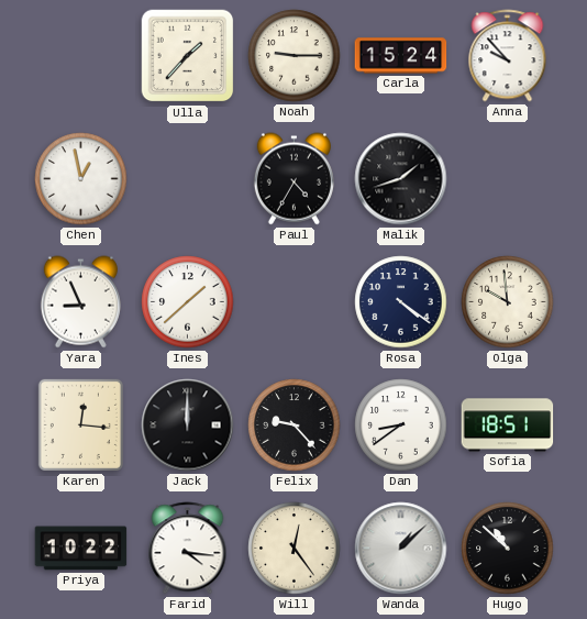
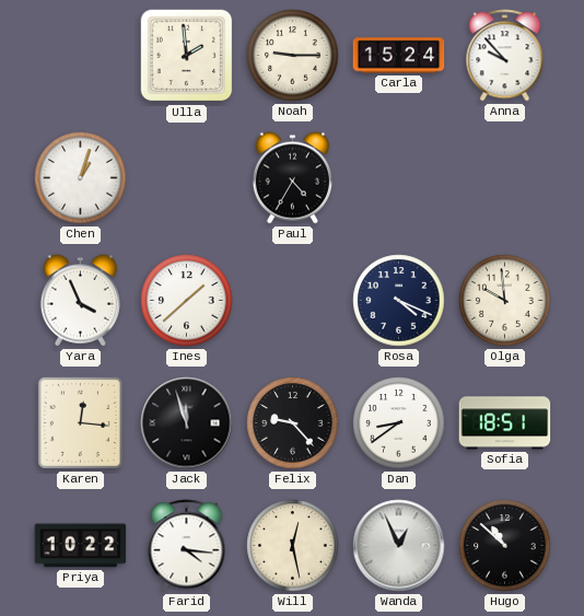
Ulla: 1:37 -> 1:59 (187, 56)
Chen: 12:58 -> 1:03 (81, 178)
Malik: 1:42 -> none (401, 179)
Yara: 8:56 -> 3:56 (80, 301)
Rosa: 4:21 -> 4:19 (399, 301)
Jack: 12:00 -> 11:57 (187, 423)
Will: 12:24 -> 12:28 (293, 546)
Wanda: 1:08 -> 12:56 (399, 546)
